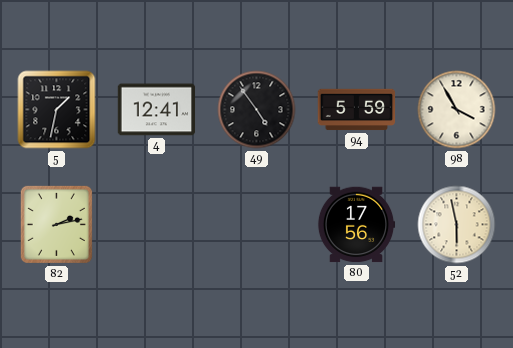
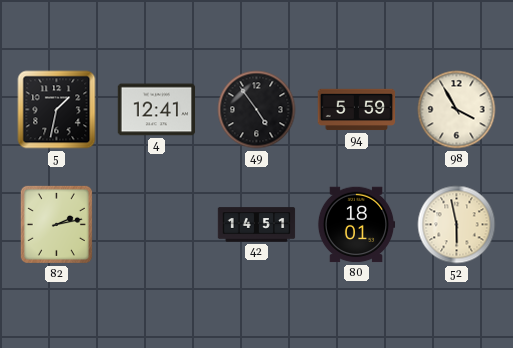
42: none -> 14:51 (257, 225)
80: 17:56 -> 18:01 (356, 225)
